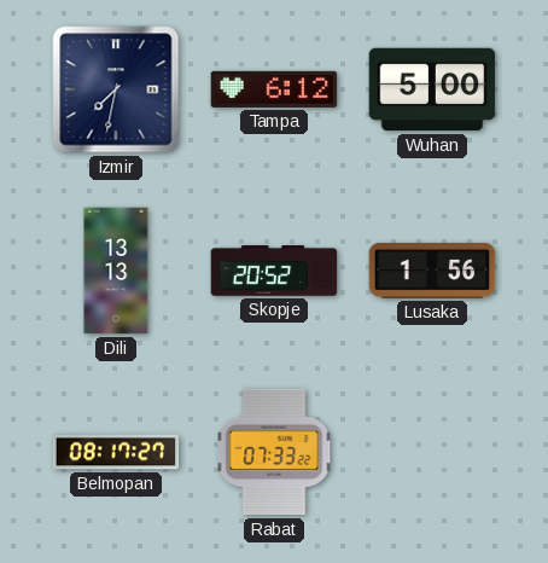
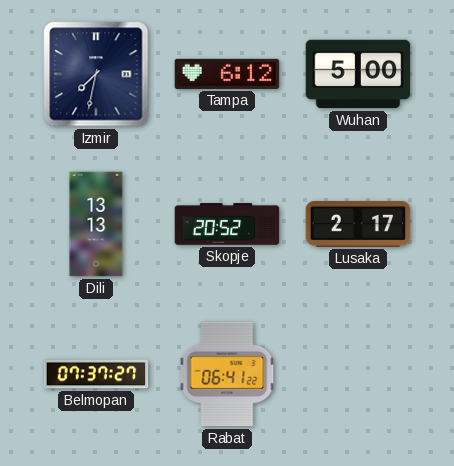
Lusaka: 1:56 -> 2:17 (358, 224)
Belmopan: 08:17 -> 07:37 (96, 374)
Rabat: 07:33 -> 06:41 (227, 374)
